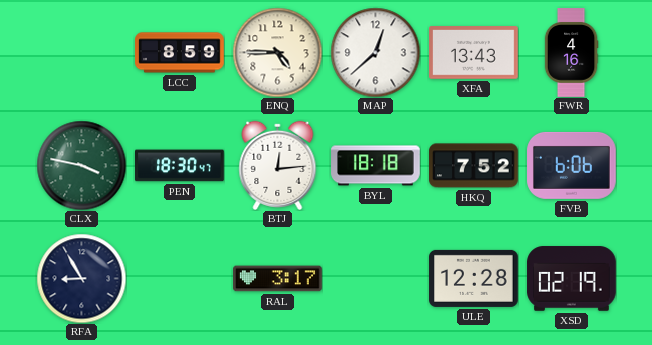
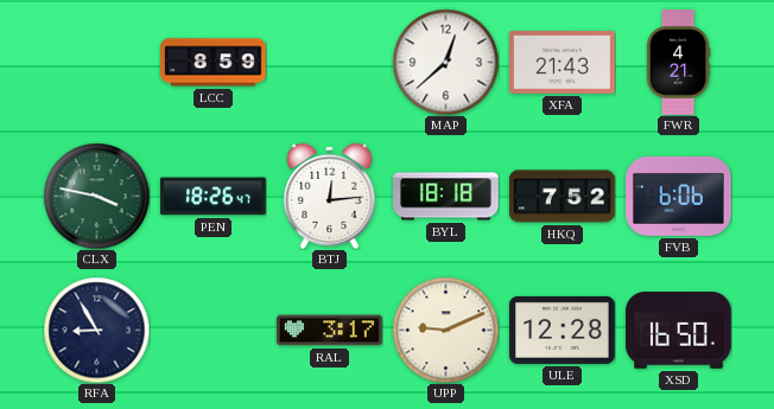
ENQ: 4:45 -> none (277, 52)
XFA: 13:43 -> 21:43 (563, 63)
FWR: 4:16 -> 4:21 (678, 63)
PEN: 18:30 -> 18:26 (214, 197)
UPP: none -> 9:11 (445, 330)
XSD: 02:19 -> 16:50 (679, 331)
